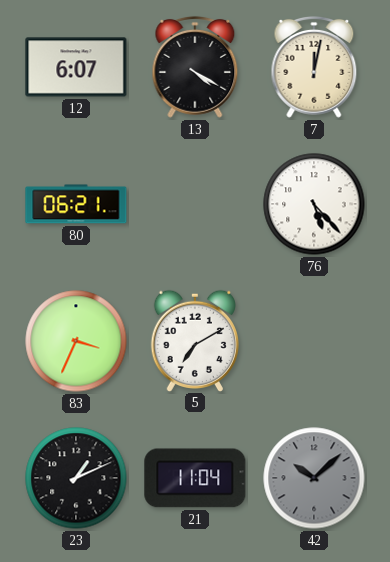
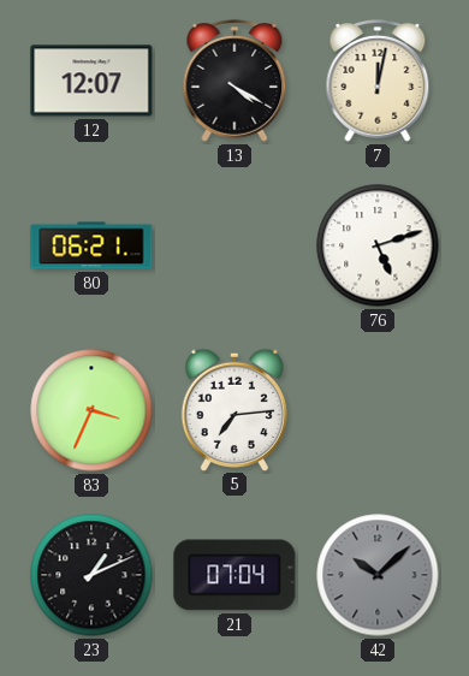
12: 6:07 -> 12:07 (91, 81)
76: 5:23 -> 5:12 (378, 245)
5: 7:10 -> 7:14 (233, 409)
21: 11:04 -> 07:04 (234, 575)
